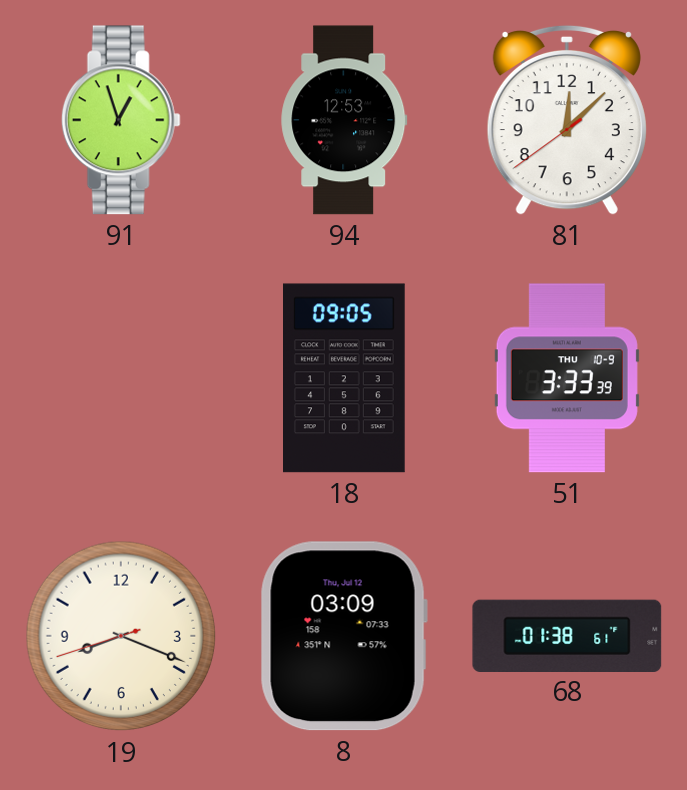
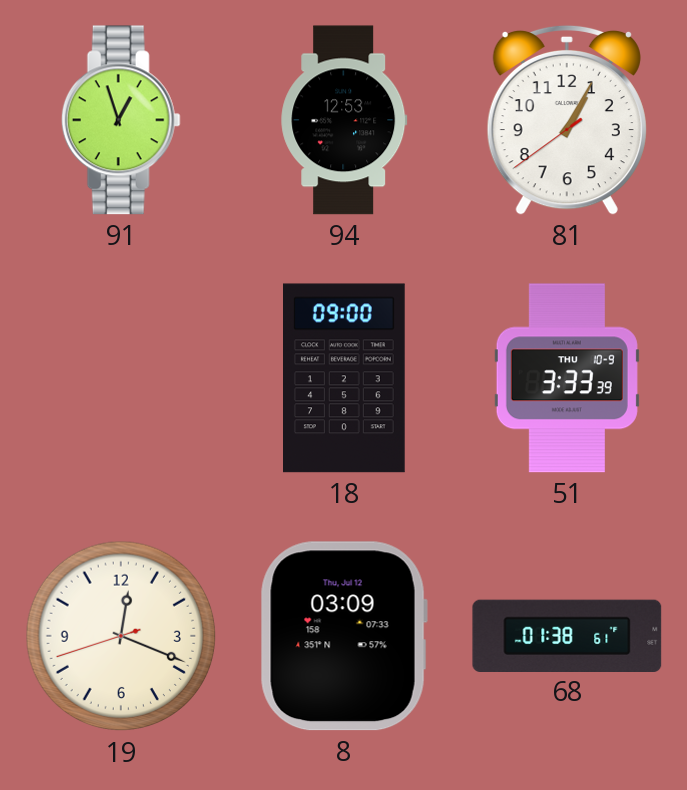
81: 12:07 -> 1:04 (567, 120)
18: 09:05 -> 09:00 (345, 378)
19: 8:18 -> 12:18 (121, 636)
